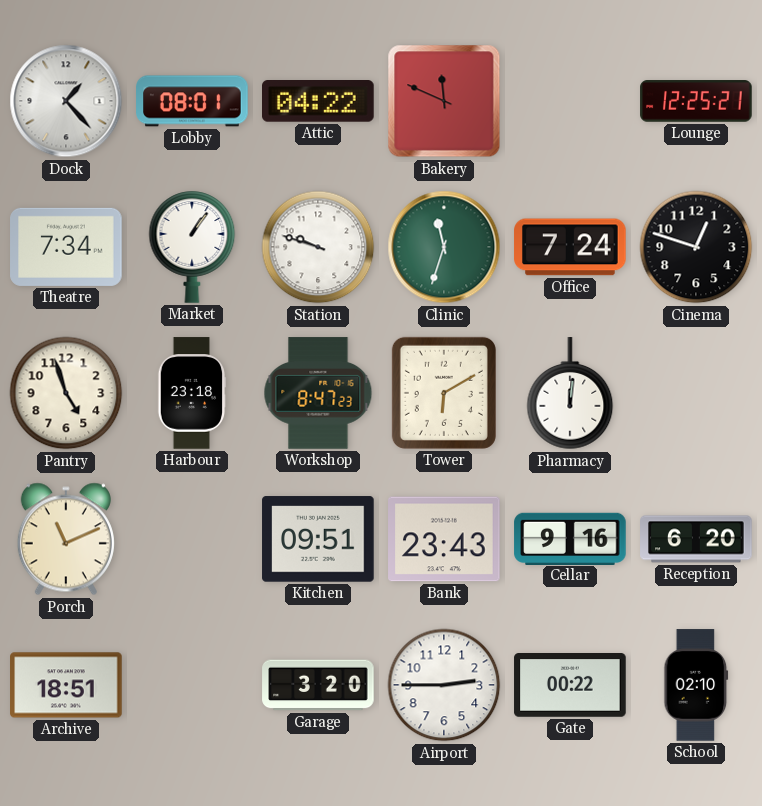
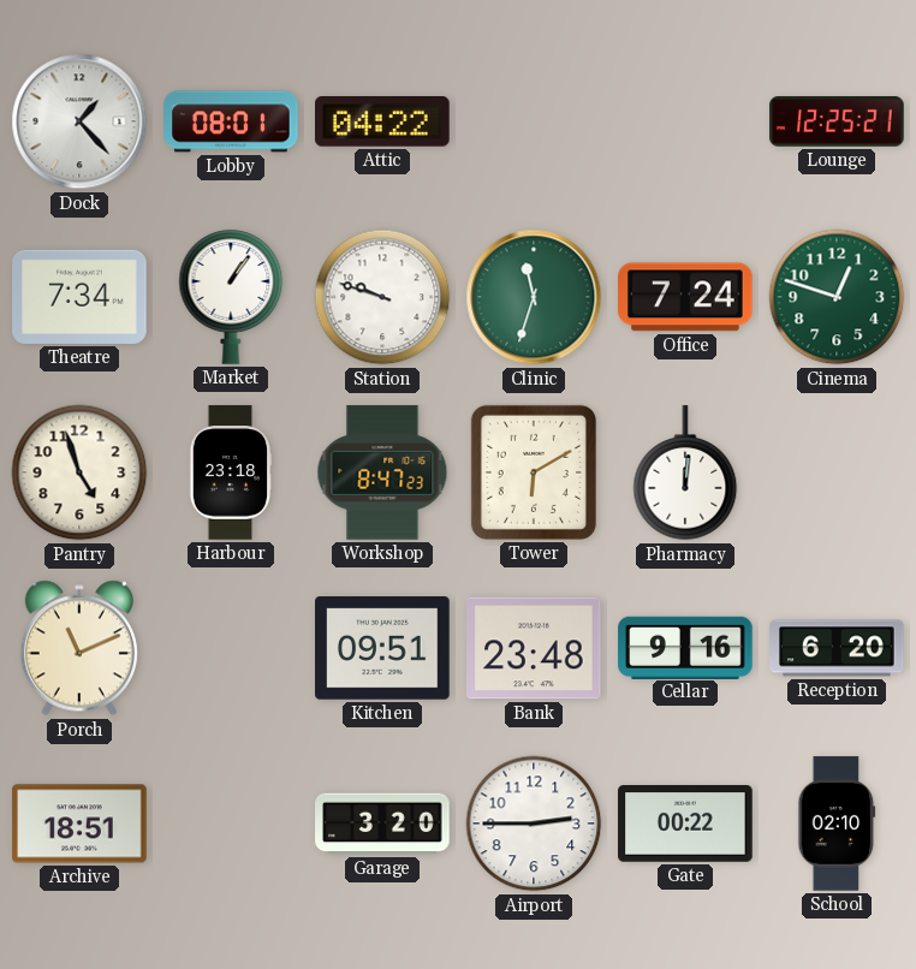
Bakery: 11:49 -> none (444, 101)
Cinema dial: black -> green (837, 297)
Bank: 23:43 -> 23:48 (534, 648)
